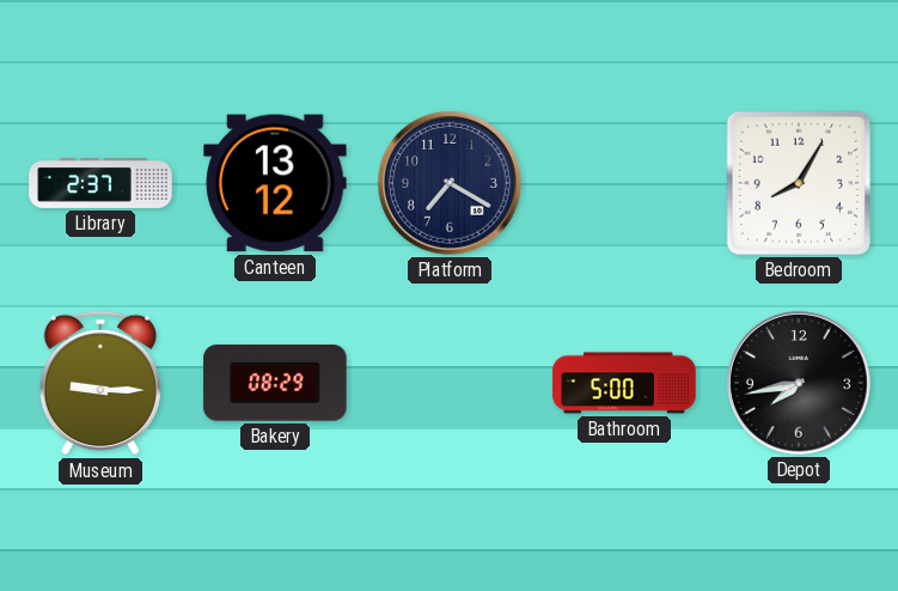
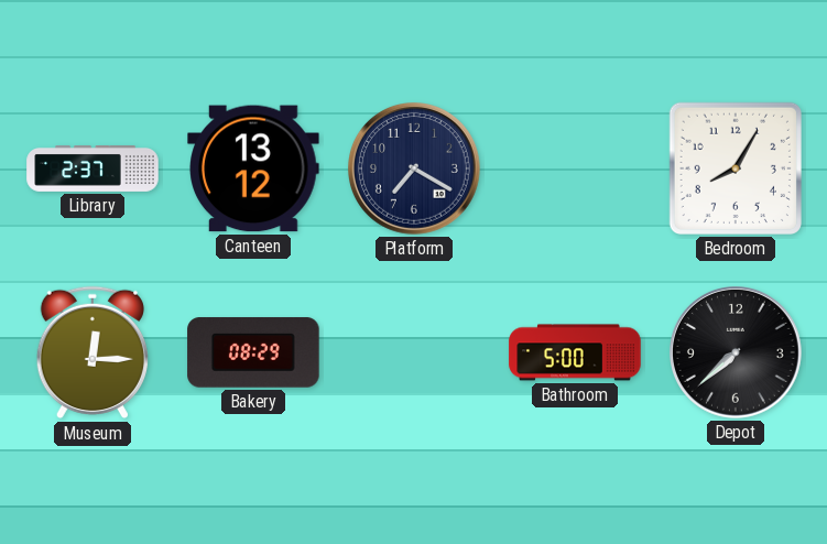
Museum: 9:15 -> 12:15 (93, 352)
Depot: 7:43 -> 7:38 (737, 353)
